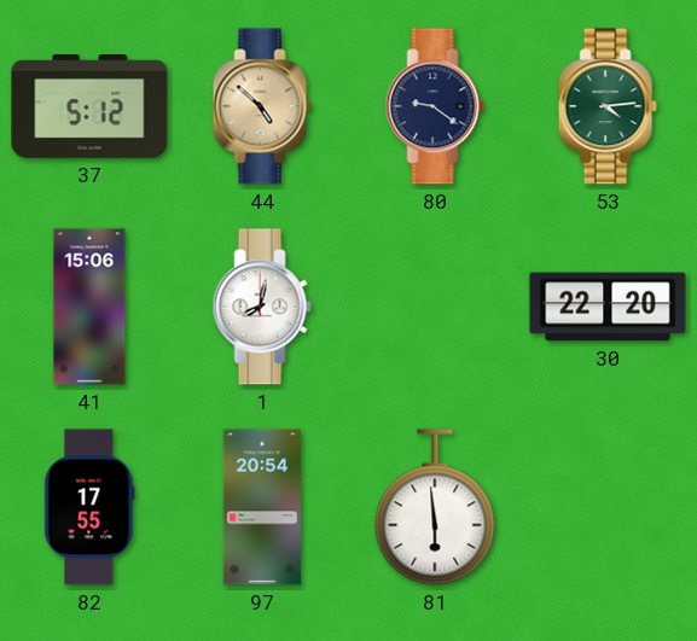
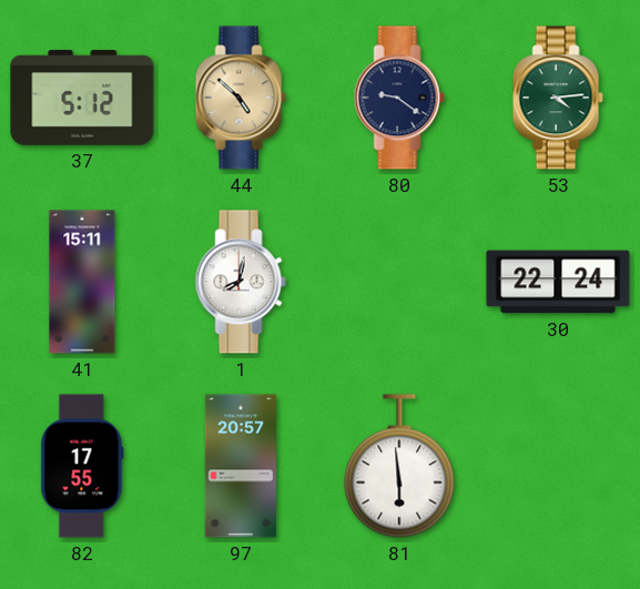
41: 15:06 -> 15:11 (82, 282)
30: 22:20 -> 22:24 (558, 282)
97: 20:54 -> 20:57 (241, 466)
